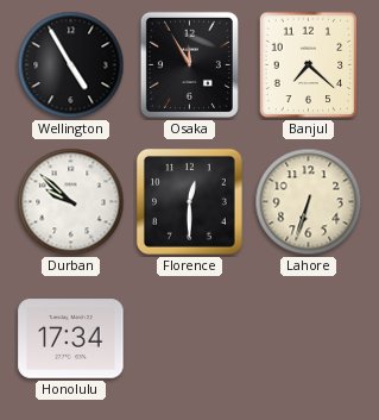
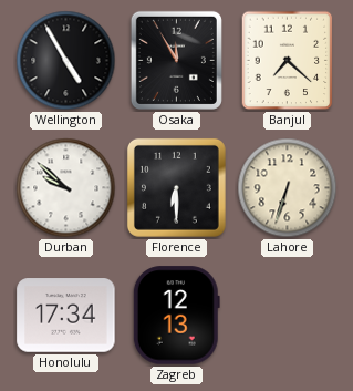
Florence: 12:30 -> 6:30 (176, 187)
Zagreb: none -> 12:13 (176, 316)
